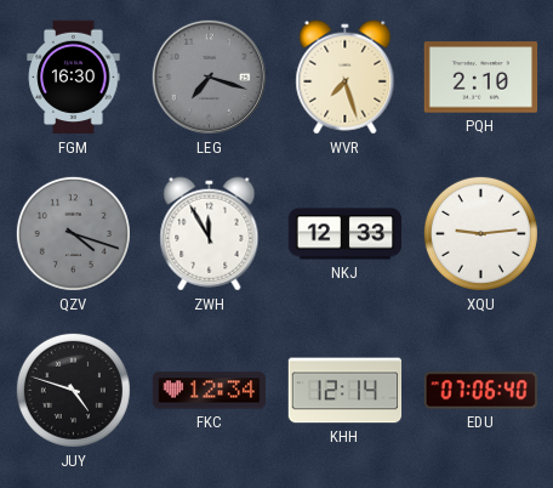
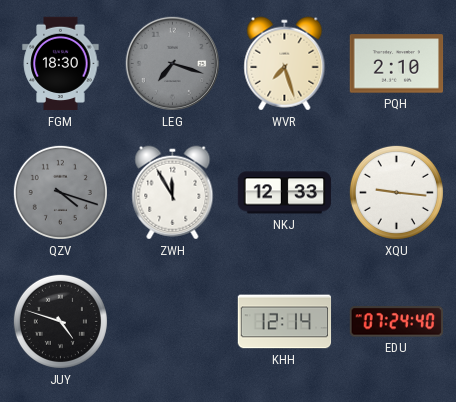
FGM: 16:30 -> 18:30 (61, 64)
XQU: 9:14 -> 9:16 (396, 192)
FKC: 12:34 -> none (210, 391)
EDU: 07:06 -> 07:24 (396, 322)
